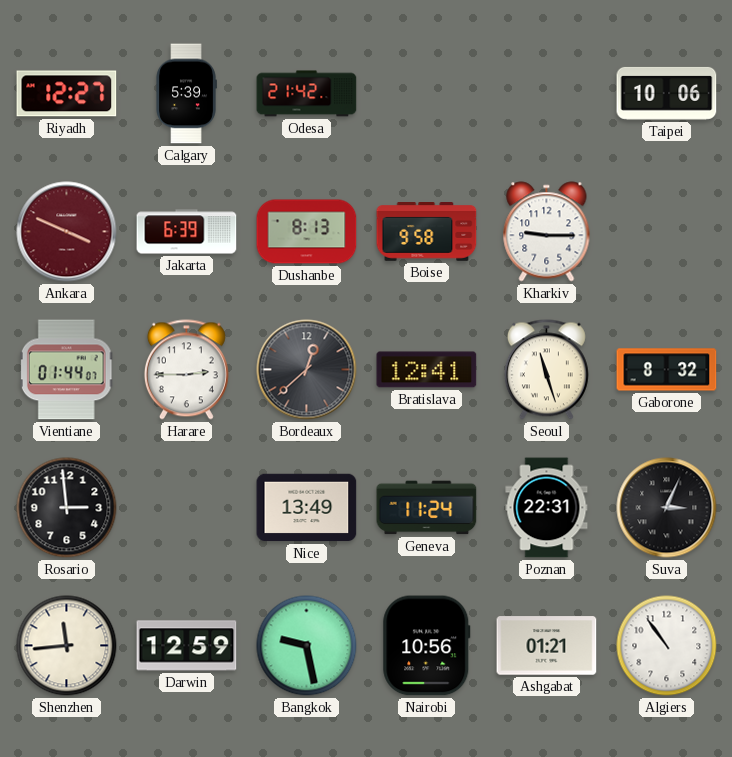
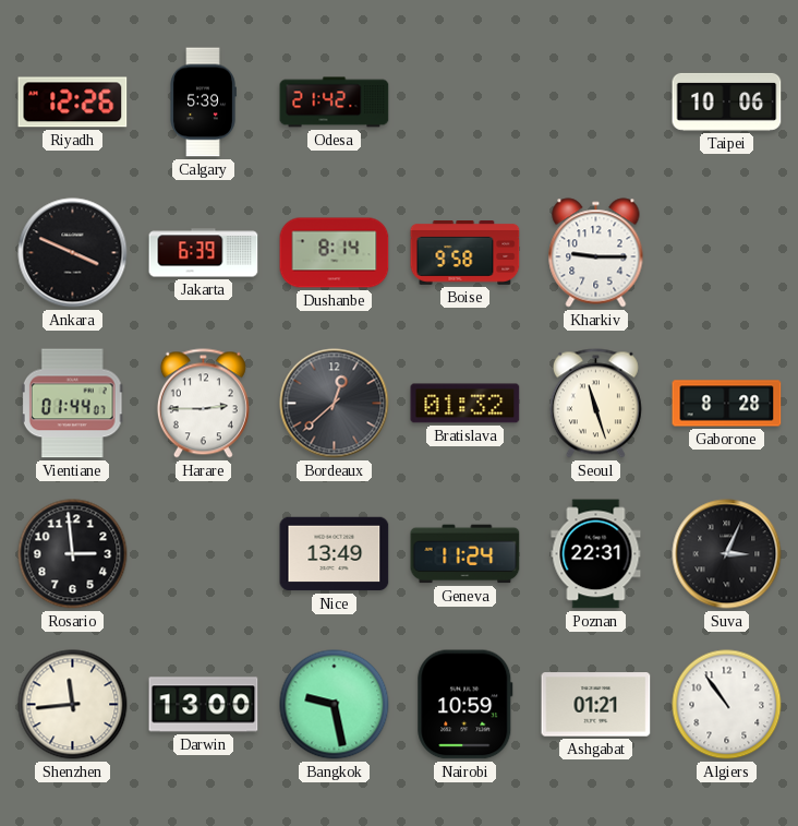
Riyadh: 12:27 -> 12:26 (73, 103)
Ankara dial: burgundy -> black (73, 253)
Dushanbe: 8:13 -> 8:14 (335, 253)
Bratislava: 12:41 -> 01:32 (465, 404)
Gaborone: 8:32 -> 8:28 (727, 404)
Darwin: 12:59 -> 13:00 (204, 705)
Nairobi: 10:56 -> 10:59 (465, 705)
